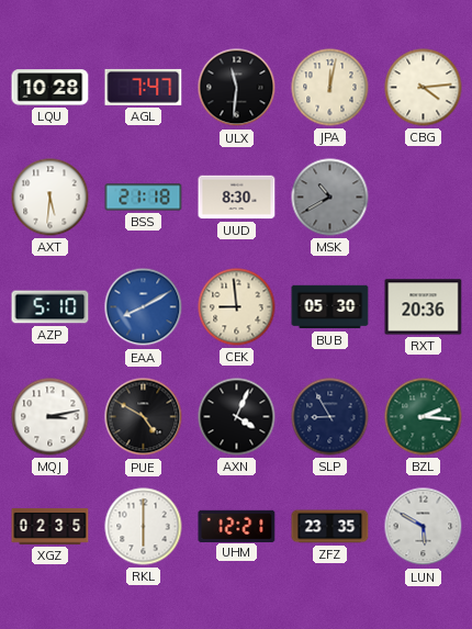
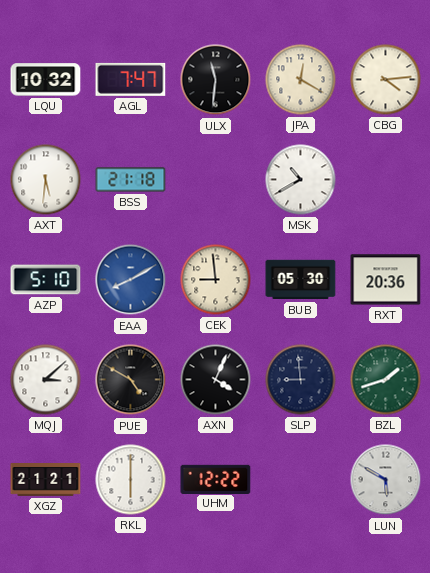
LQU: 10:28 -> 10:32 (46, 80)
JPA: 12:02 -> 12:20 (301, 80)
UUD: 8:30 -> none (237, 198)
MSK dial: grey -> white (301, 180)
MQJ: 3:13 -> 3:08 (46, 380)
SLP: 8:55 -> 8:59 (301, 380)
BZL: 2:16 -> 1:42 (386, 380)
XGZ: 02:35 -> 21:21 (46, 480)
UHM: 12:21 -> 12:22 (216, 479)
ZFZ: 23:35 -> none (330, 527)
